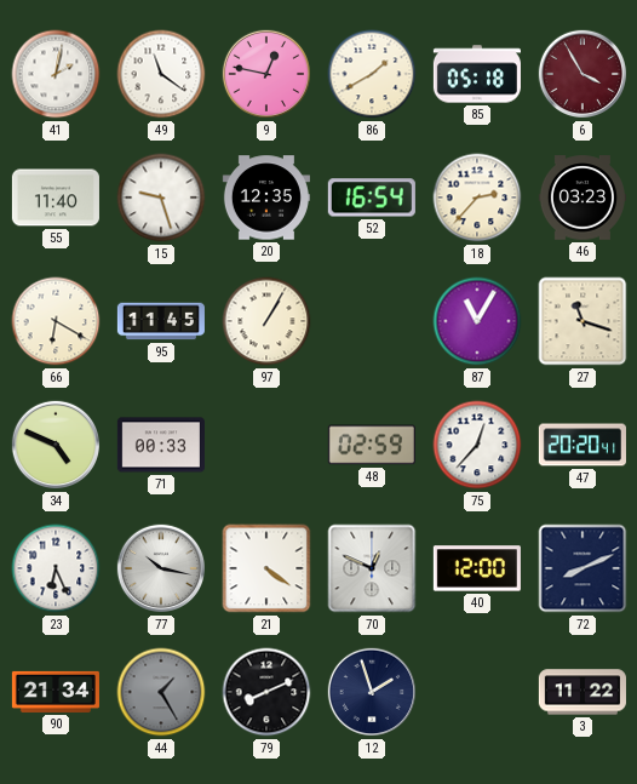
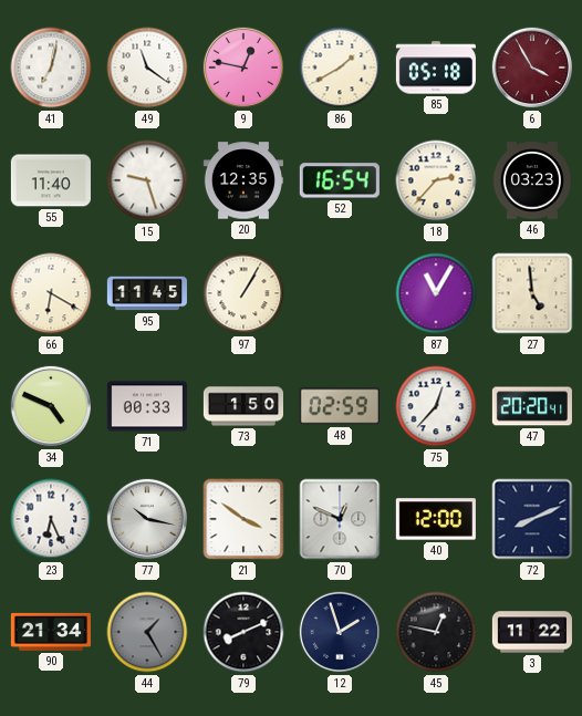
41: 2:02 -> 7:02 (51, 68)
27: 11:18 -> 4:59 (532, 293)
73: none -> 1:50 (242, 406)
21: 4:21 -> 3:51 (243, 519)
45: none -> 12:47 (436, 632)
